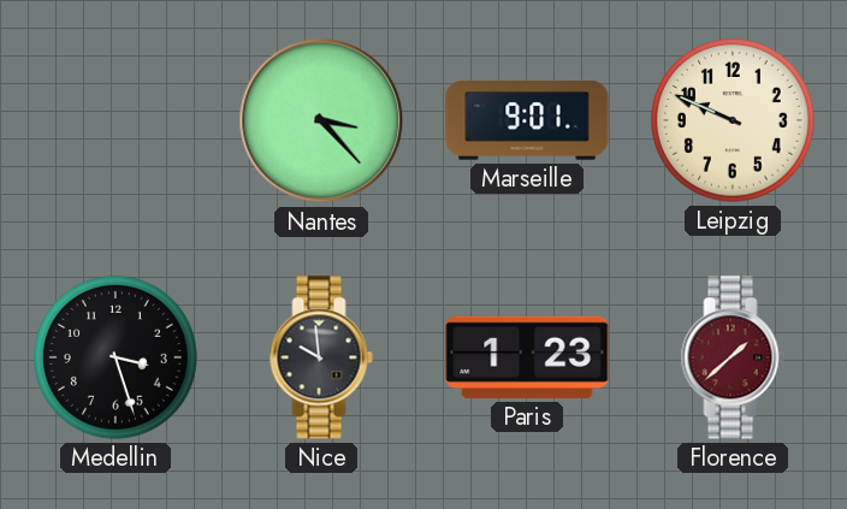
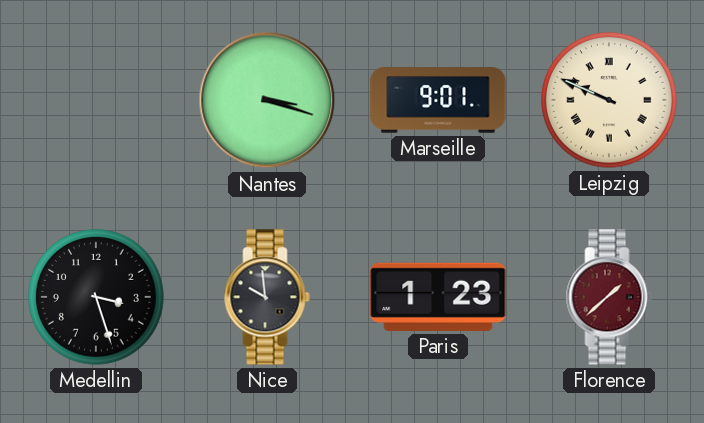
Nantes: 3:23 -> 3:18 (267, 100)
Leipzig numerals: Arabic -> Roman (610, 101)
